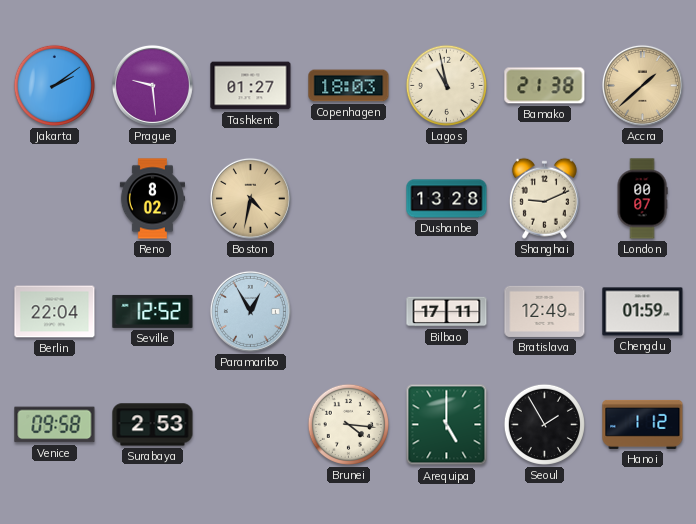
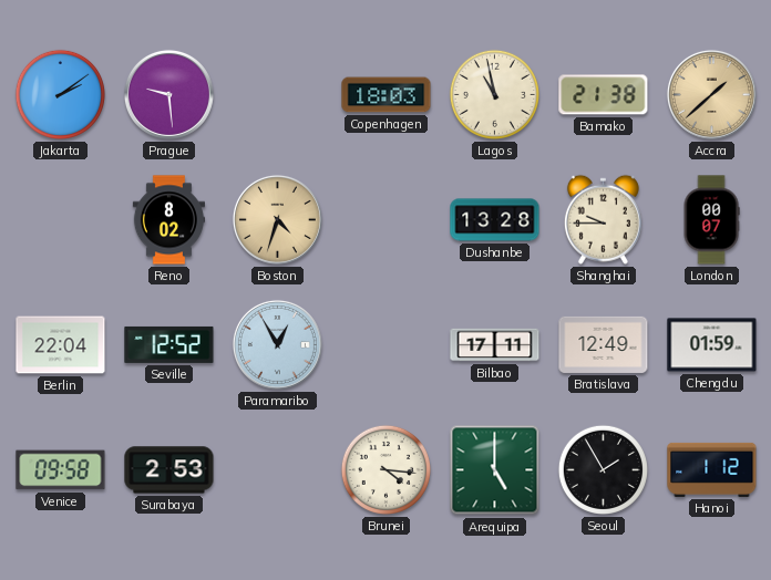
Tashkent: 01:27 -> none (251, 86)
Boston: 4:32 -> 4:33 (277, 219)
Shanghai: 9:11 -> 9:45 (603, 219)
